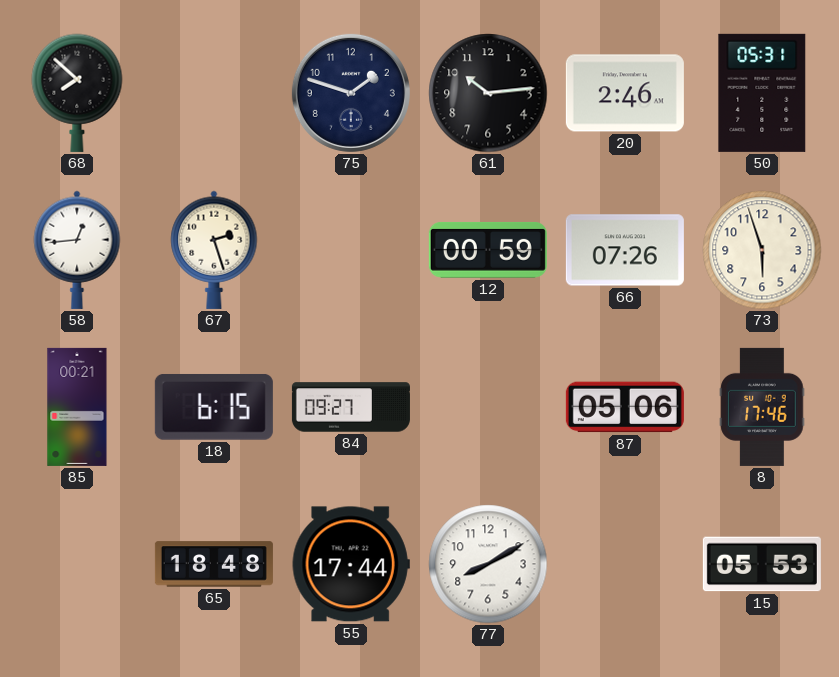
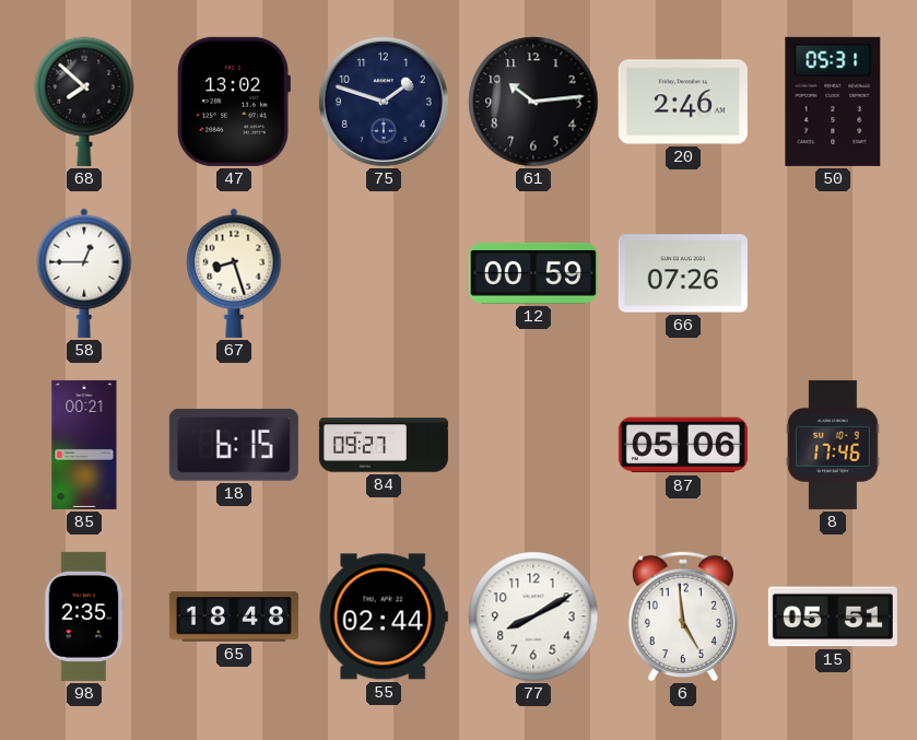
47: none -> 13:02 (234, 102)
58: 12:44 -> 12:45 (84, 273)
67: 2:27 -> 8:27 (234, 273)
73: 5:57 -> none (762, 250)
98: none -> 2:35 (84, 616)
55: 17:44 -> 02:44 (384, 616)
6: none -> 4:59 (683, 616)
15: 05:53 -> 05:51 (833, 616)
